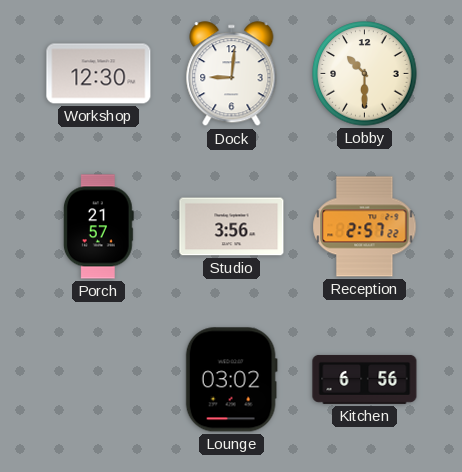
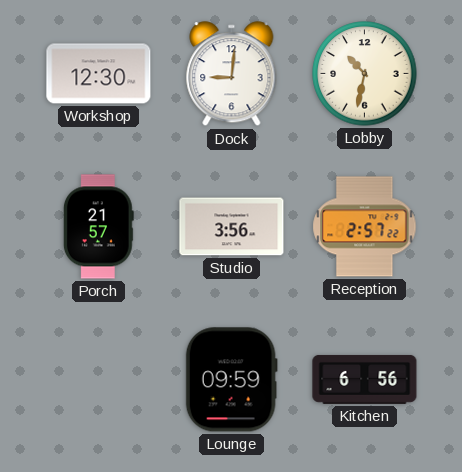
Lobby: 10:30 -> 10:32 (365, 74)
Lounge: 03:02 -> 09:59 (231, 380)
